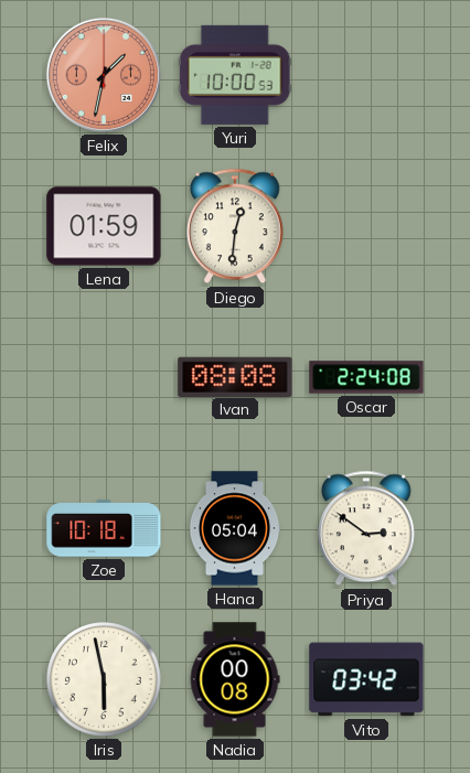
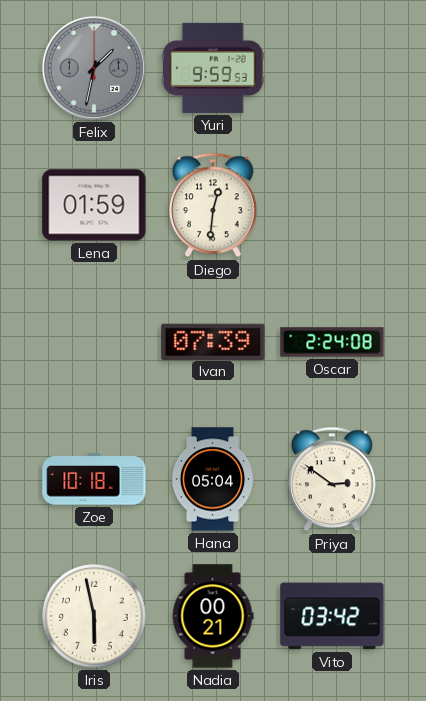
Felix dial: salmon -> grey (94, 68)
Yuri: 10:00 -> 9:59 (213, 68)
Ivan: 08:08 -> 07:39 (213, 341)
Nadia: 00:08 -> 00:21 (213, 616)
